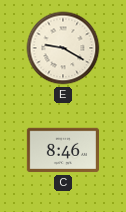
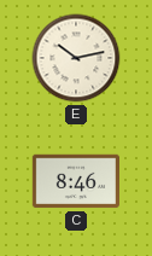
E: 9:20 -> 10:13 (76, 58)
